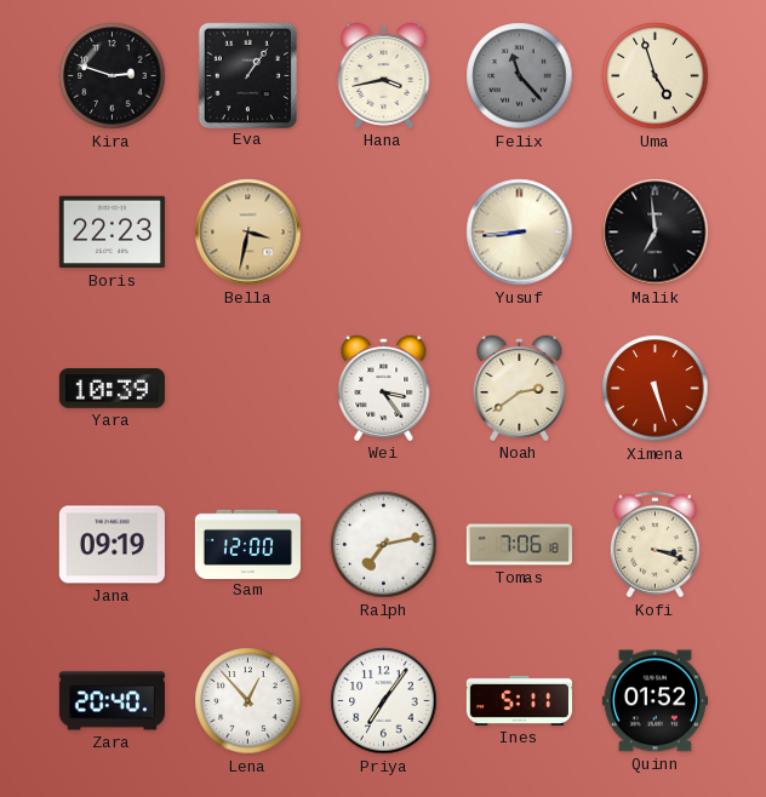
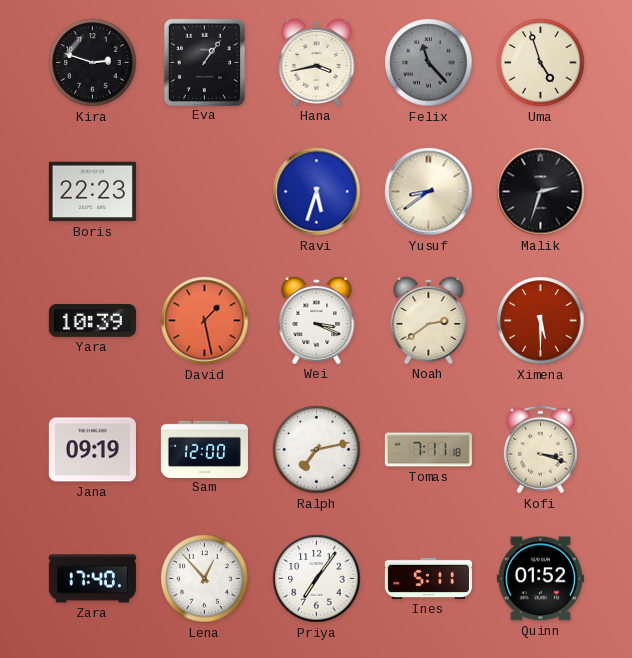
Bella: 3:32 -> none (248, 233)
Ravi: none -> 5:33 (317, 192)
Yusuf: 8:44 -> 8:39 (429, 192)
Malik: 6:59 -> 2:33 (541, 192)
David: none -> 1:28 (205, 321)
Wei: 3:24 -> 3:19 (317, 320)
Ximena: 5:27 -> 5:30 (541, 321)
Tomas: 7:06 -> 7:11 (428, 450)
Zara: 20:40 -> 17:40 (92, 579)
